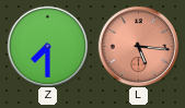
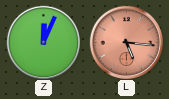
Z: 7:30 -> 12:04 (43, 42)
